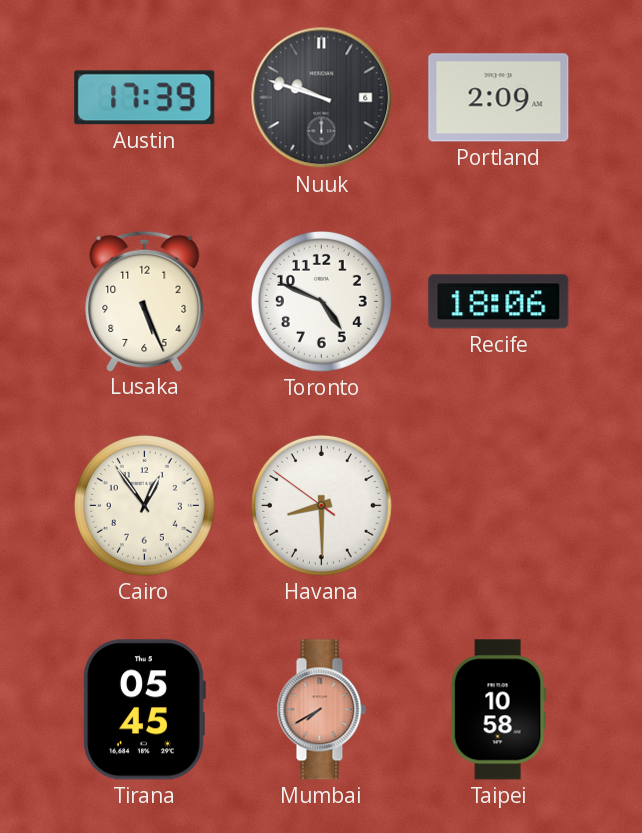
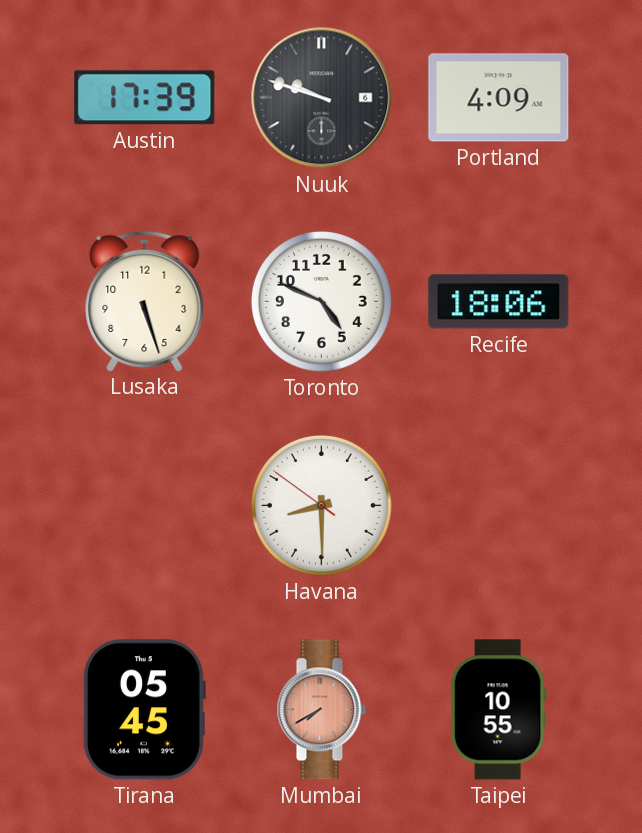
Portland: 2:09 -> 4:09 (499, 98)
Lusaka: 5:26 -> 5:27 (145, 301)
Cairo: 12:54 -> none (144, 505)
Taipei: 10:58 -> 10:55 (498, 710)
